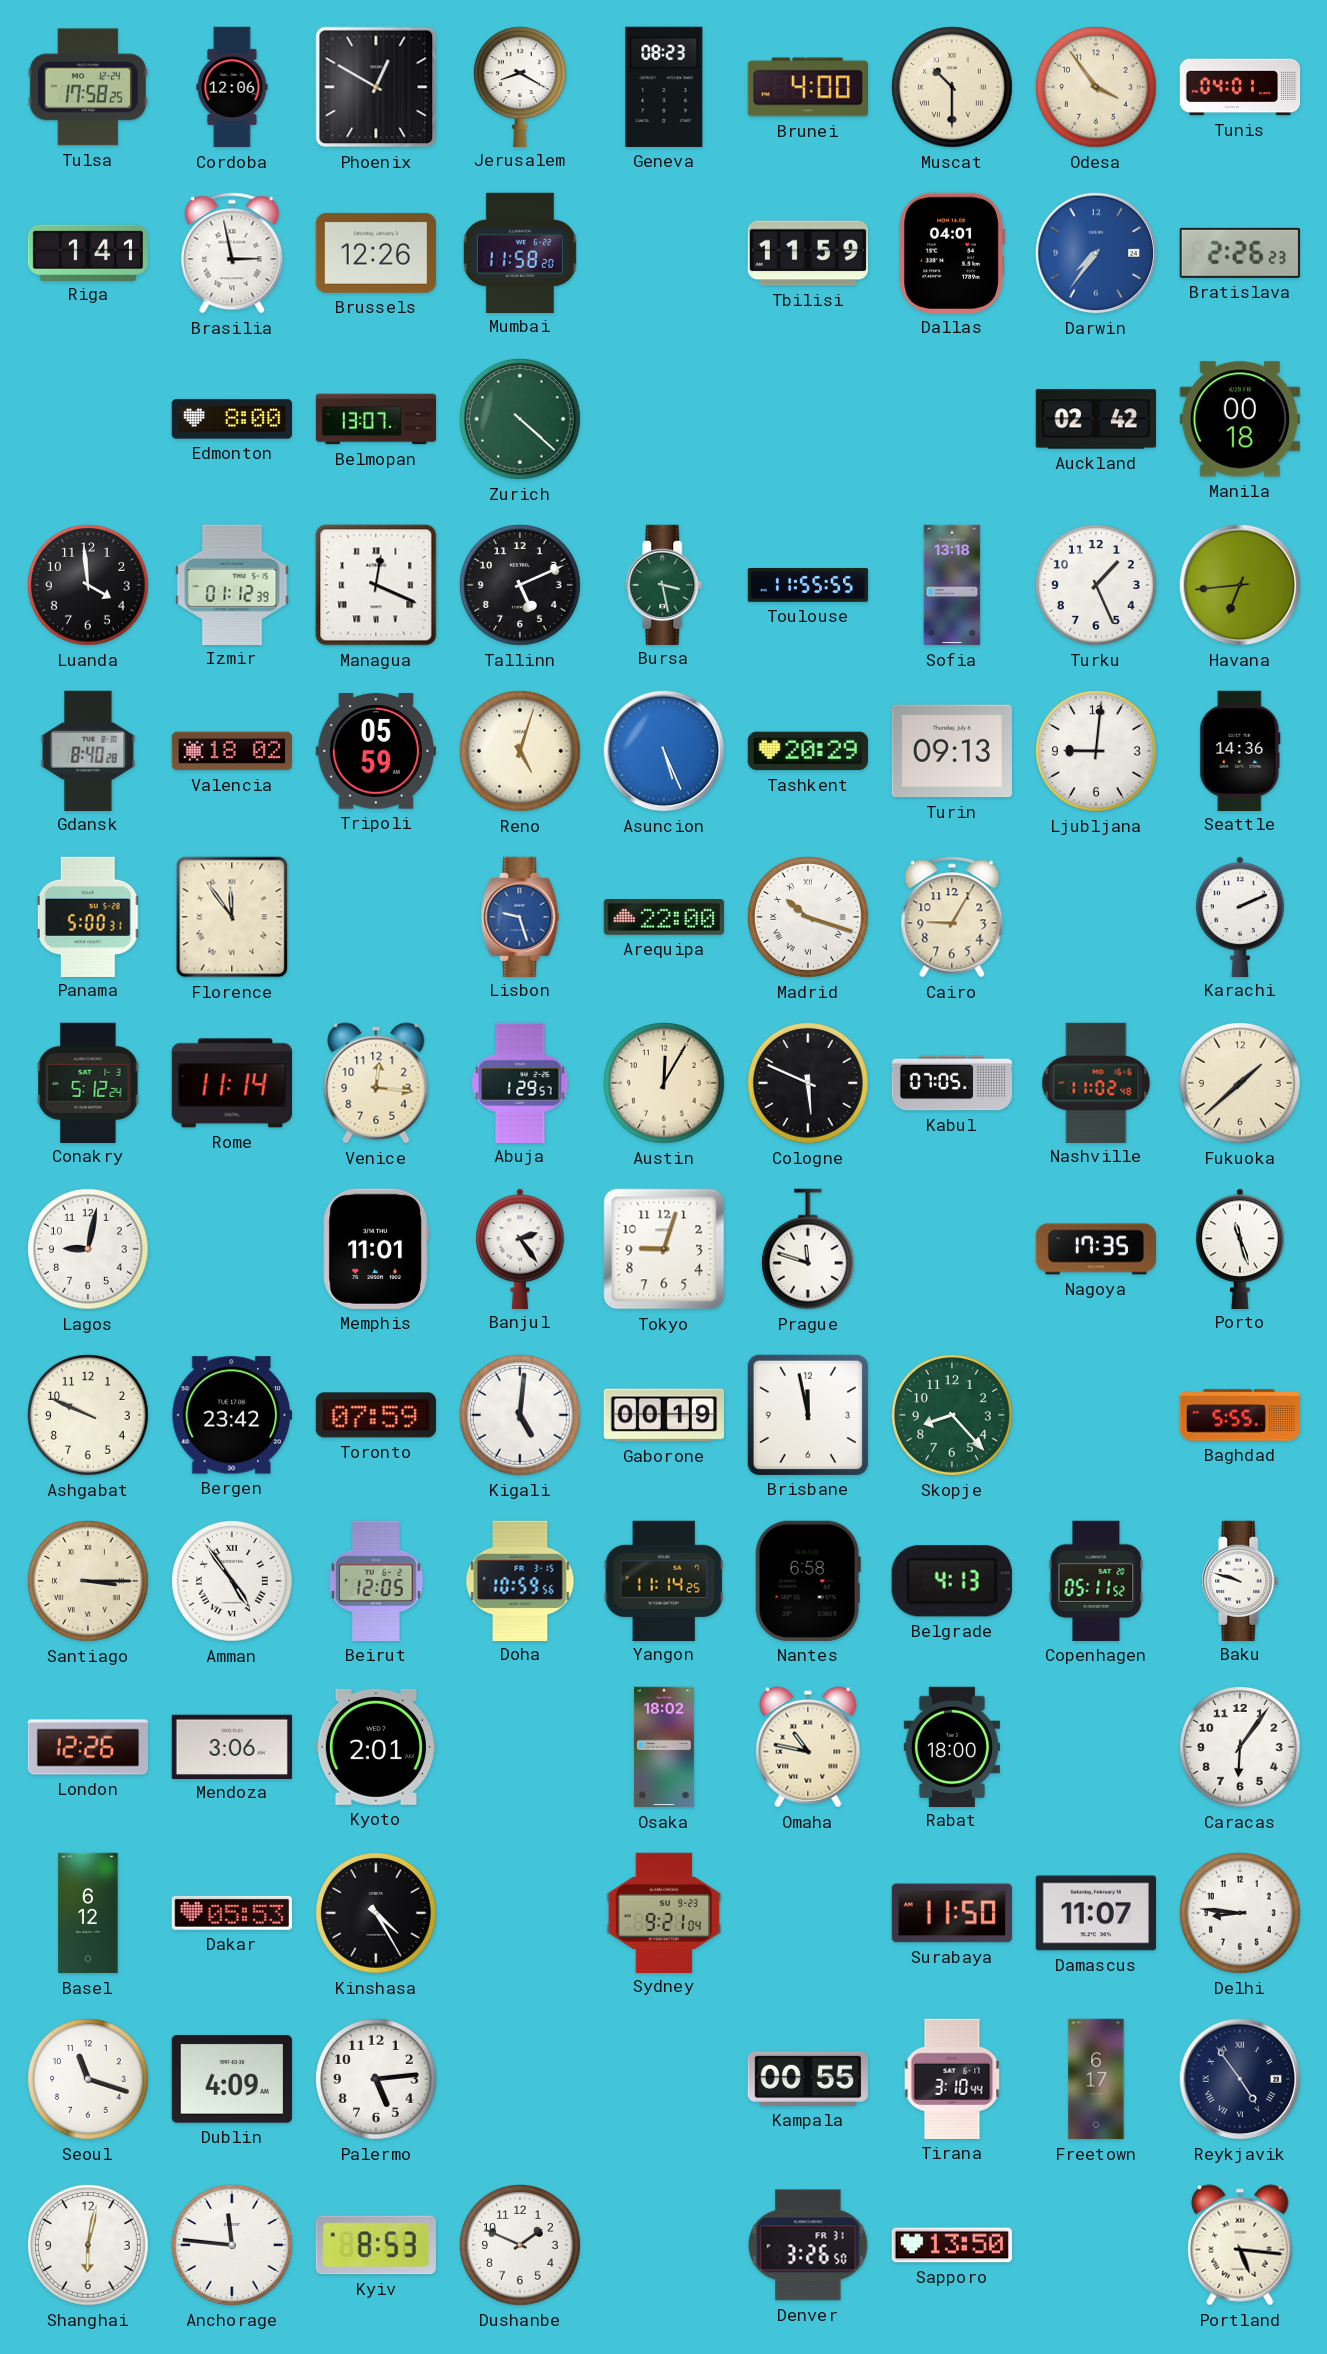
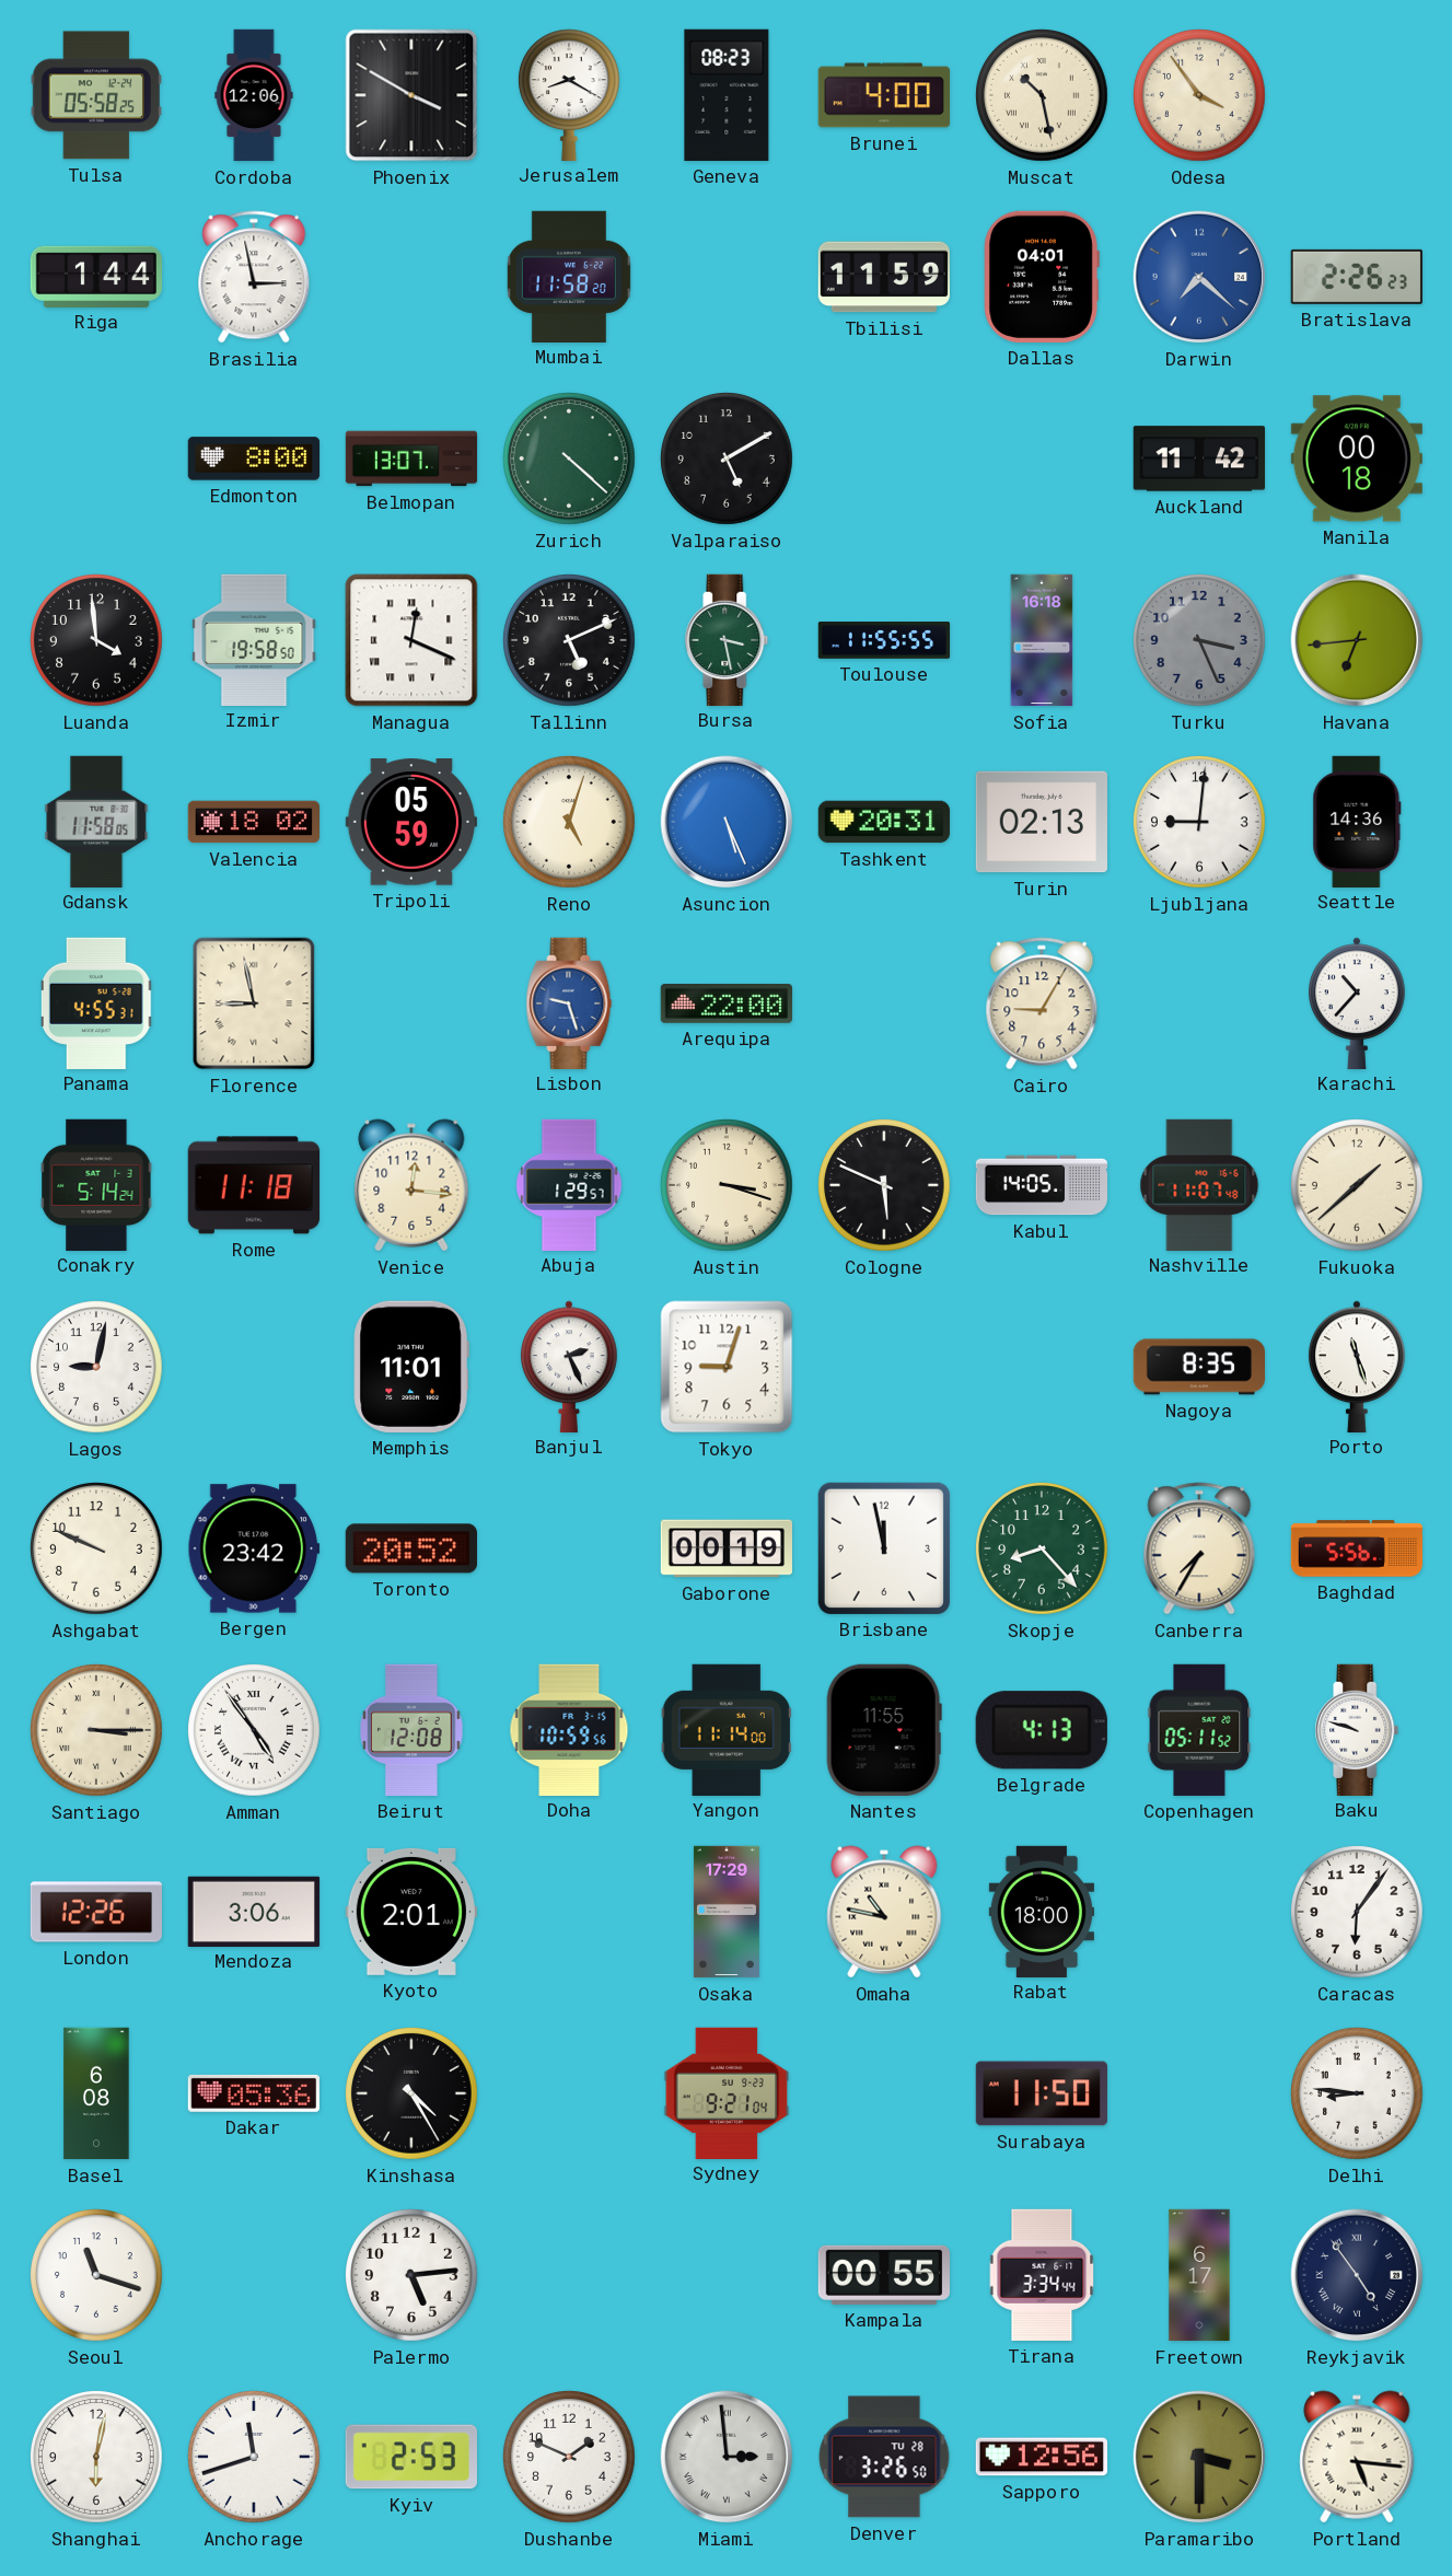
Tulsa: 17:58 -> 05:58 (96, 95)
Phoenix: 12:50 -> 3:50 (411, 95)
Muscat: 10:30 -> 10:28 (1043, 96)
Tunis: 04:01 -> none (1240, 87)
Riga: 1:41 -> 1:44 (96, 276)
Brussels: 12:26 -> none (376, 253)
Darwin: 7:36 -> 7:22 (1199, 277)
Valparaiso: none -> 5:10 (728, 460)
Auckland: 02:42 -> 11:42 (1198, 459)
Izmir: 01:12 -> 19:58 (254, 639)
Sofia: 13:18 -> 16:18 (1042, 640)
Turku: 1:26 -> 3:26 (1200, 641)
Turku dial: white -> grey (1200, 641)
Gdansk: 8:40 -> 11:58 (96, 821)
Tashkent: 20:29 -> 20:31 (884, 822)
Turin: 09:13 -> 02:13 (1042, 822)
Panama: 5:00 -> 4:55 (96, 1002)
Florence: 11:54 -> 8:58 (254, 1003)
Madrid: 10:18 -> none (809, 918)
Karachi: 2:11 -> 10:37 (1358, 1002)
Conakry: 5:12 -> 5:14 (96, 1184)
Rome: 11:14 -> 11:18 (253, 1185)
Austin: 12:05 -> 3:18 (728, 1186)
Kabul: 07:05 -> 14:05 (1041, 1185)
Nashville: 11:02 -> 11:07 (1199, 1184)
Banjul: 2:24 -> 2:26 (570, 1366)
Prague: 11:48 -> none (808, 1249)
Nagoya: 17:35 -> 8:35 (1198, 1367)
Toronto: 07:59 -> 20:52 (411, 1548)
Kigali: 5:01 -> none (521, 1416)
Canberra: none -> 7:35 (1199, 1548)
Baghdad: 5:55 -> 5:56 (1356, 1548)
Beirut: 12:05 -> 12:08 (411, 1730)
Yangon: 11:14:25 -> 11:14:00 (727, 1729)
Nantes: 6:58 -> 11:55 (884, 1730)
Osaka: 18:02 -> 17:29 (727, 1912)
Basel: 6:12 -> 6:08 (96, 2093)
Dakar: 05:53 -> 05:36 (253, 2093)
Damascus: 11:07 -> none (1095, 1913)
Dublin: 4:09 -> none (232, 2080)
Tirana: 3:10 -> 3:34 (1042, 2275)
Anchorage: 11:46 -> 11:42 (255, 2458)
Kyiv: 8:53 -> 2:53 (411, 2457)
Miami: none -> 2:59 (727, 2457)
Denver date: FR 31 -> TU 28 (884, 2457)
Sapporo: 13:50 -> 12:56 (1041, 2457)
Paramaribo: none -> 3:30 (1199, 2457)
